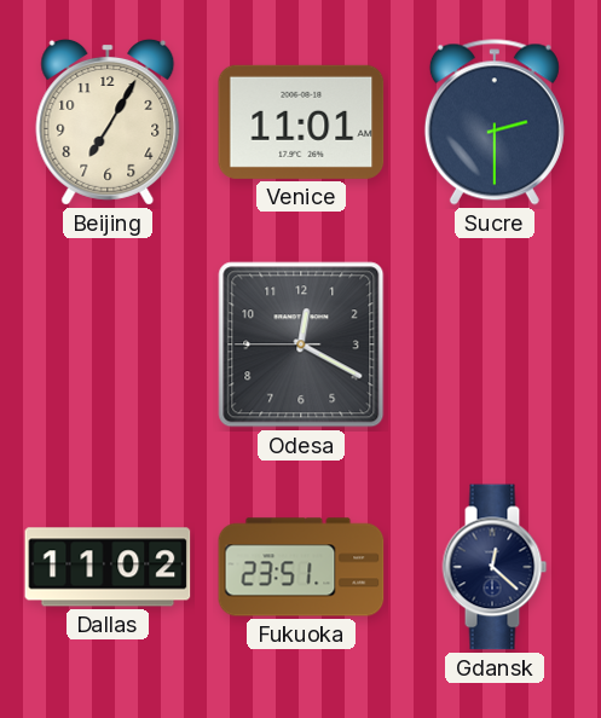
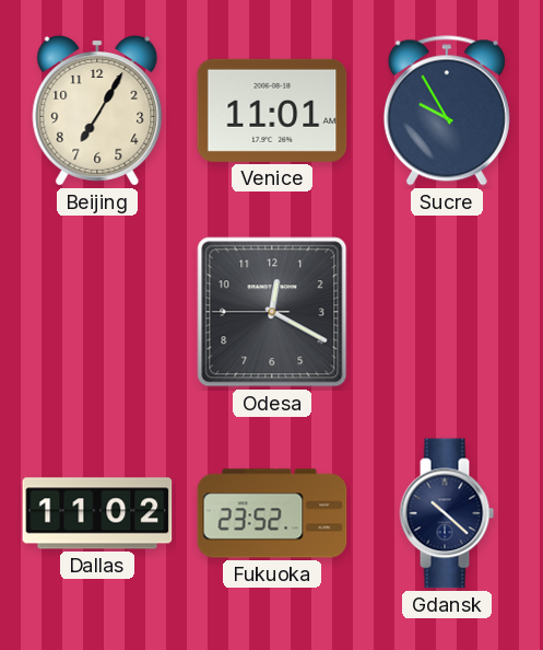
Sucre: 2:30 -> 9:55 (447, 111)
Fukuoka: 23:51 -> 23:52 (272, 513)
Gdansk: 12:22 -> 10:22 (447, 513)
